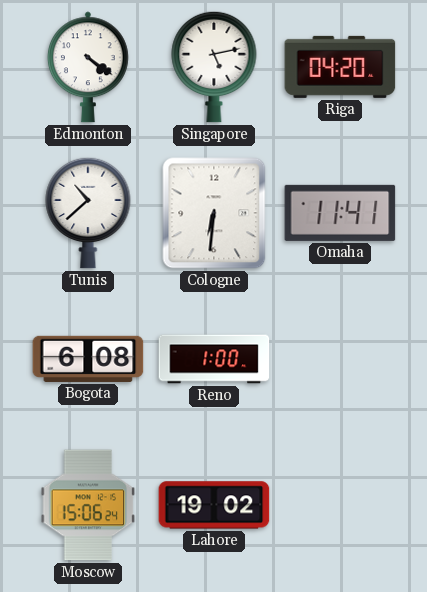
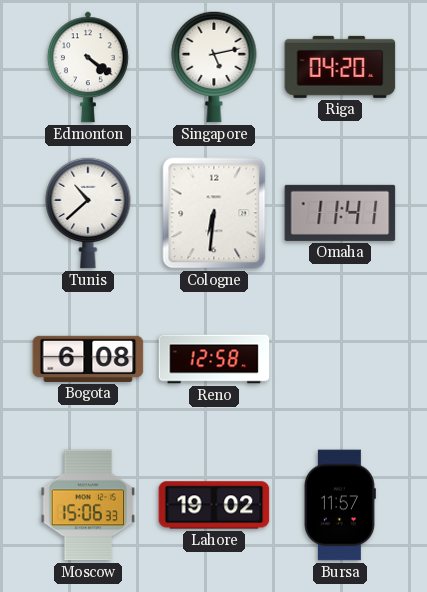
Reno: 1:00 -> 12:58 (214, 359)
Moscow: 15:06:24 -> 15:06:33 (88, 505)
Bursa: none -> 11:57 (340, 505)
